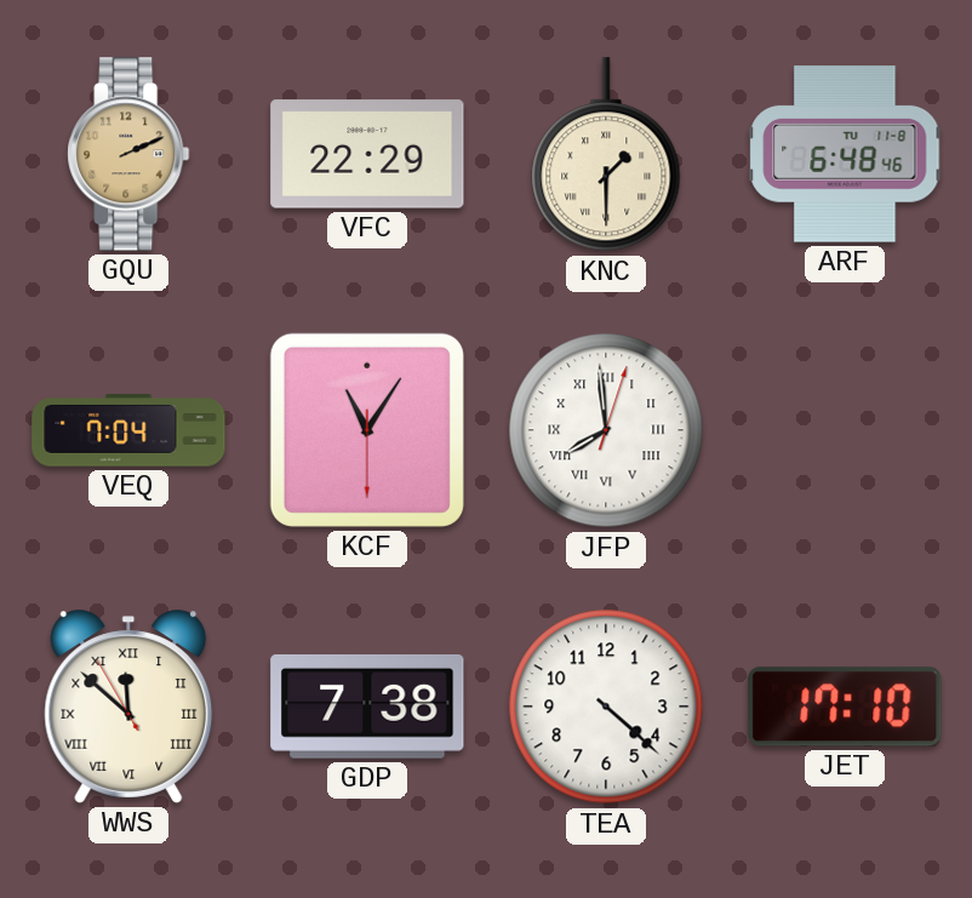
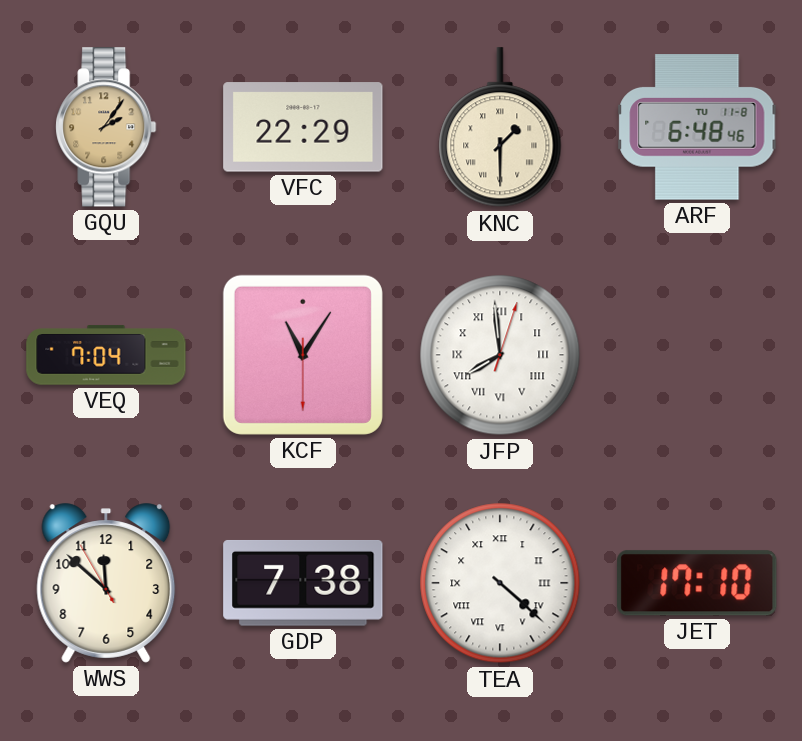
GQU: 2:11 -> 2:06 (106, 127)
WWS numerals: Roman -> Arabic (106, 583)
TEA numerals: Arabic -> Roman (500, 583)
